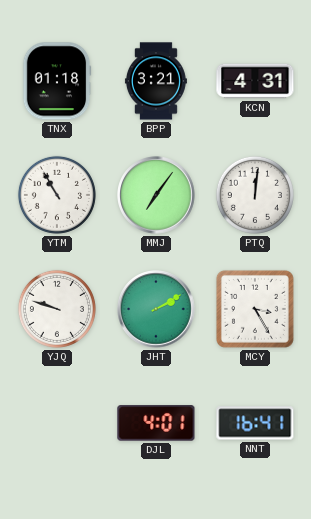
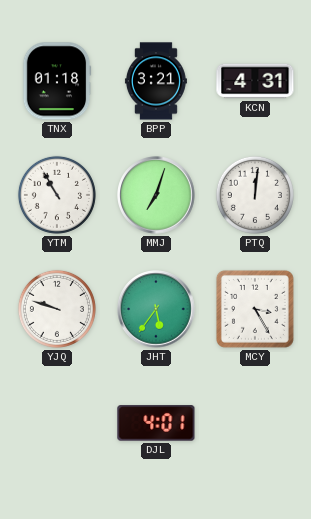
MMJ: 7:06 -> 7:03 (156, 195)
JHT: 2:10 -> 5:36 (156, 309)
NNT: 16:41 -> none (255, 423)
